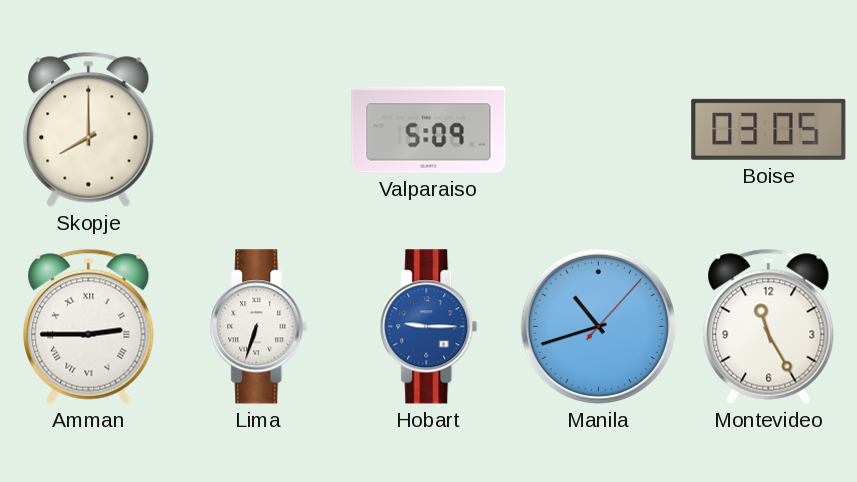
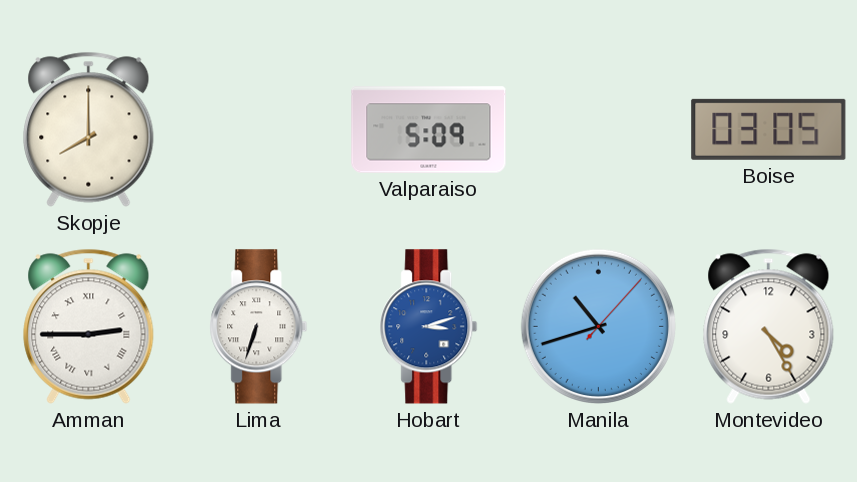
Hobart: 9:15 -> 3:12 (429, 327)
Montevideo: 11:25 -> 4:25 (769, 326)
